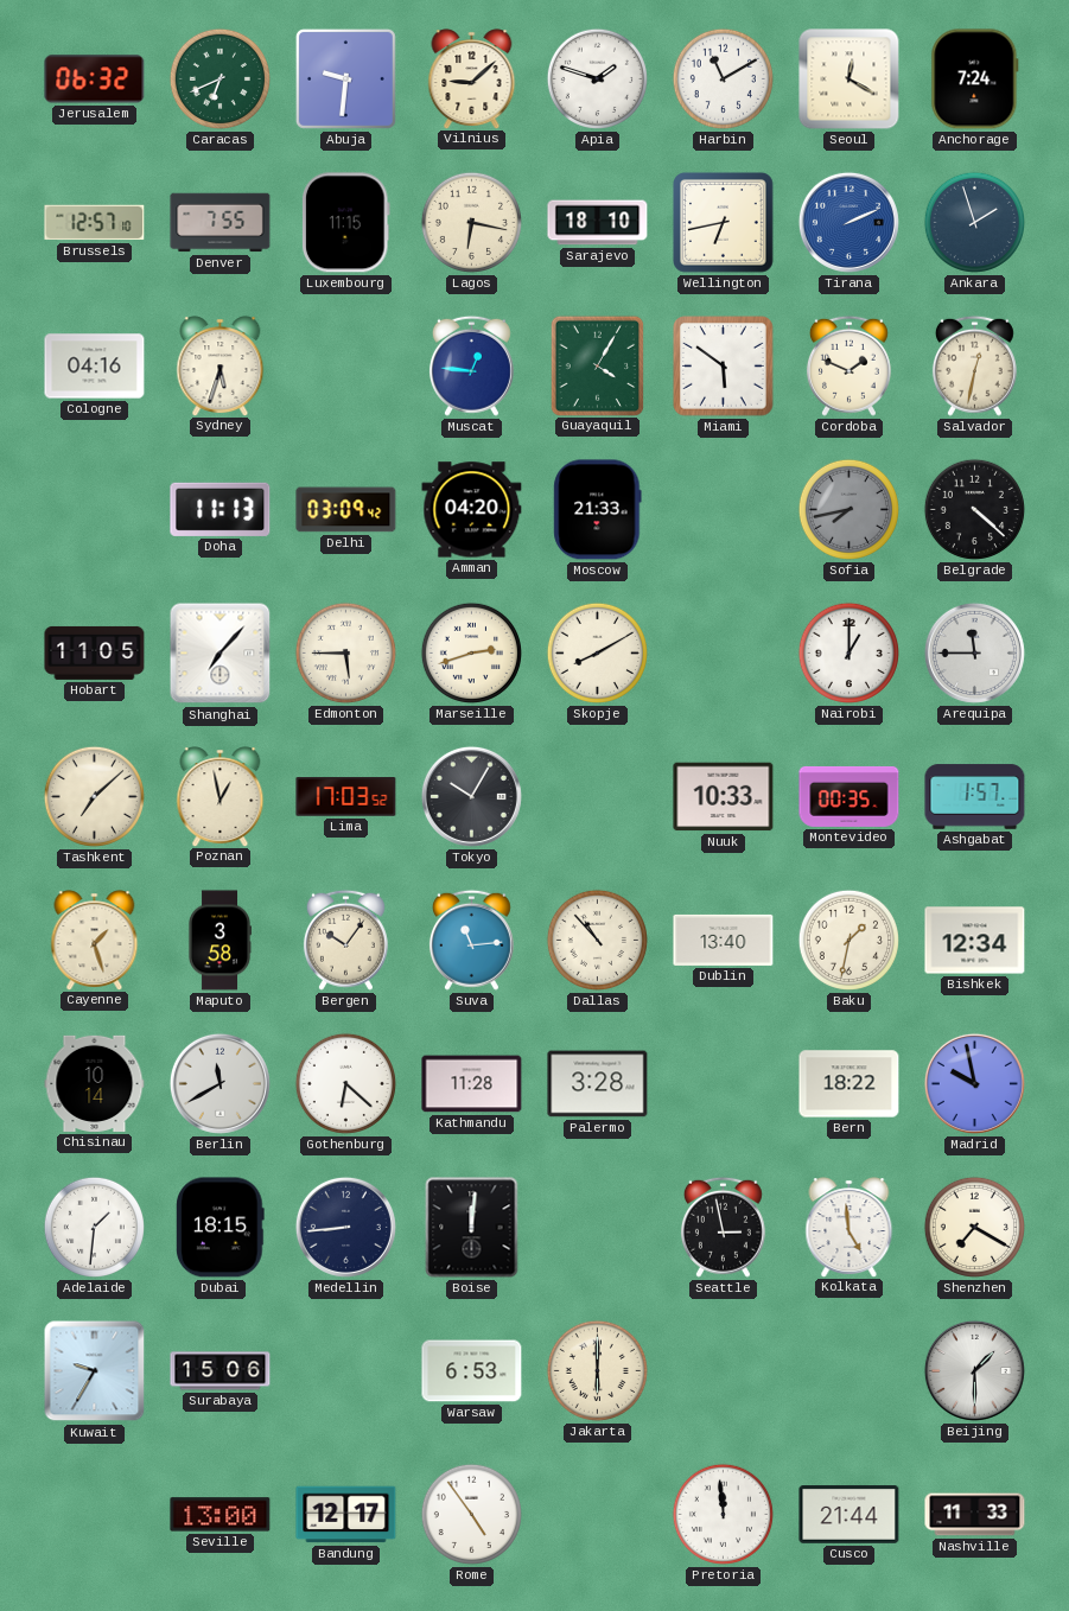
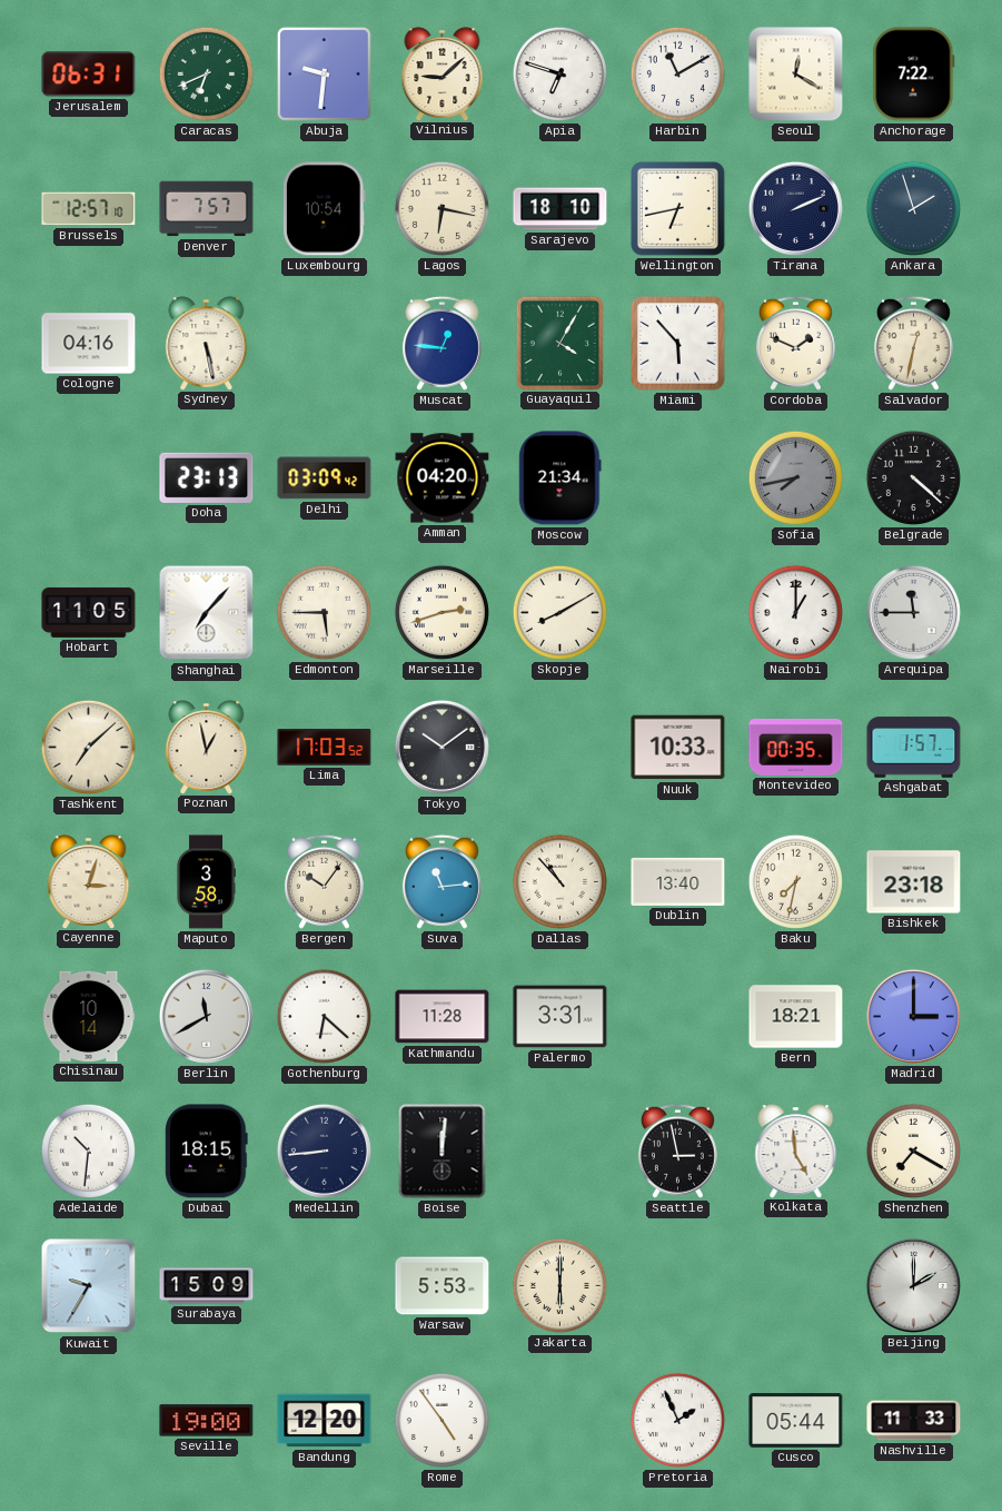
Jerusalem: 06:32 -> 06:31 (89, 75)
Apia: 1:48 -> 6:48 (559, 73)
Anchorage: 7:24 -> 7:22 (914, 75)
Denver: 7:55 -> 7:57 (207, 209)
Luxembourg: 11:15 -> 10:54 (324, 209)
Tirana dial: blue -> navy (795, 208)
Sydney: 5:33 -> 5:28 (207, 343)
Miami: 5:51 -> 5:53 (678, 344)
Doha: 11:13 -> 23:13 (207, 477)
Moscow: 21:33 -> 21:34 (560, 478)
Tokyo: 10:05 -> 10:09 (442, 747)
Cayenne: 1:27 -> 3:03 (89, 881)
Baku: 1:32 -> 7:32 (795, 881)
Bishkek: 12:34 -> 23:18 (914, 882)
Palermo: 3:28 -> 3:31 (560, 1017)
Bern: 18:22 -> 18:21 (796, 1017)
Madrid: 9:58 -> 3:00 (913, 1016)
Adelaide: 1:31 -> 10:31 (88, 1150)
Surabaya: 15:06 -> 15:09 (207, 1286)
Warsaw: 6:53 -> 5:53 (443, 1286)
Beijing: 1:30 -> 2:00 (913, 1285)
Seville: 13:00 -> 19:00 (207, 1421)
Bandung: 12:17 -> 12:20 (325, 1421)
Pretoria: 11:59 -> 1:56 (677, 1420)
Cusco: 21:44 -> 05:44 (796, 1421)
